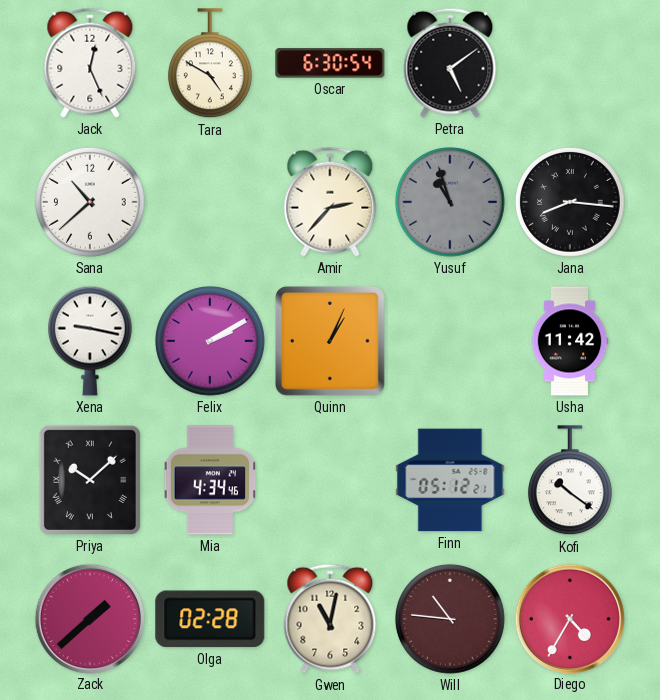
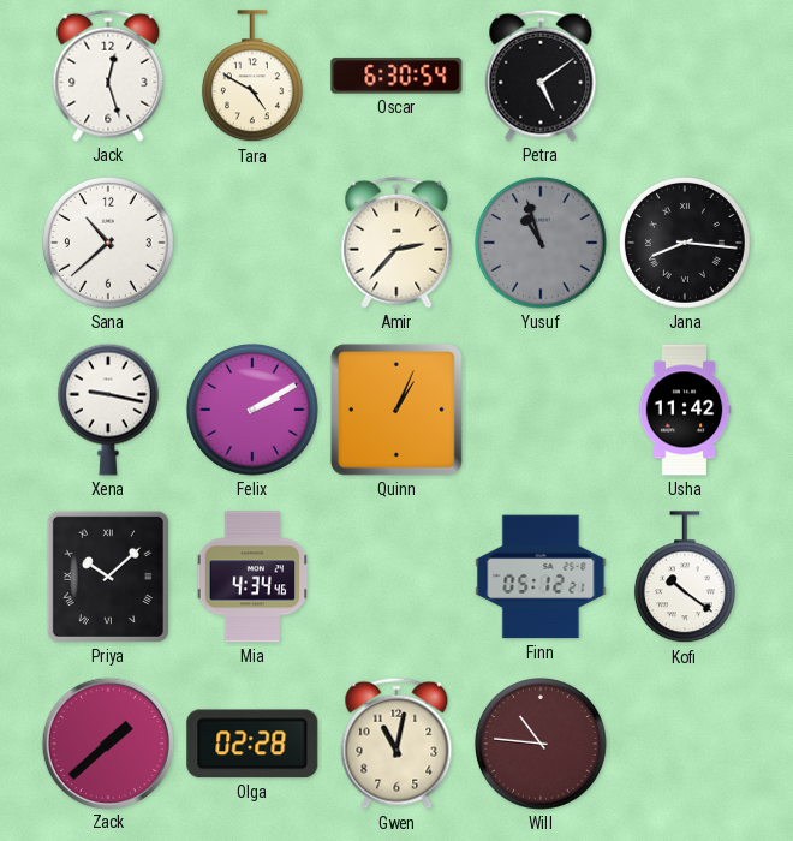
Jack: 12:26 -> 12:27 (108, 76)
Diego: 4:35 -> none (569, 618)
